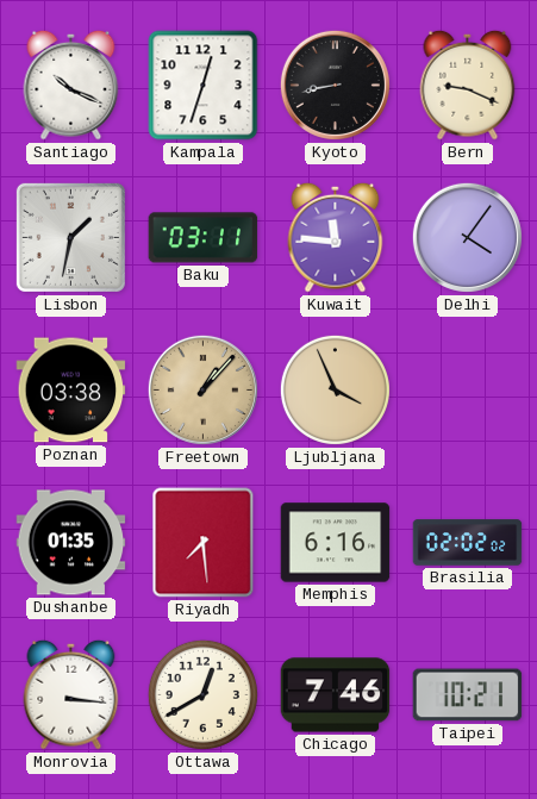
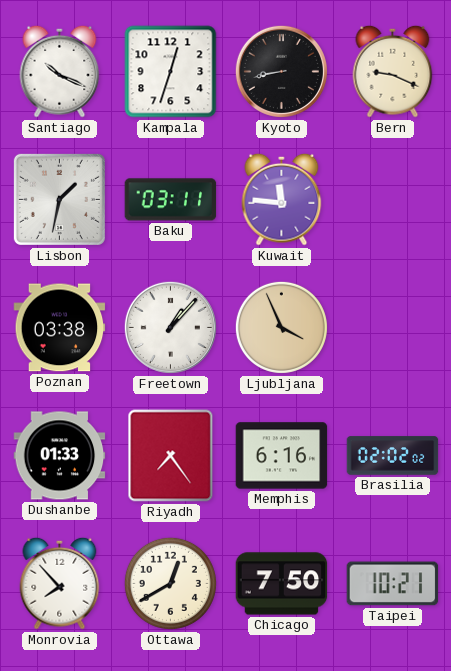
Delhi: 4:06 -> none (467, 237)
Freetown dial: champagne -> white (170, 327)
Dushanbe: 01:35 -> 01:33 (60, 456)
Riyadh: 7:29 -> 7:24 (171, 456)
Monrovia: 3:16 -> 7:53 (60, 583)
Chicago: 7:46 -> 7:50 (282, 584)
